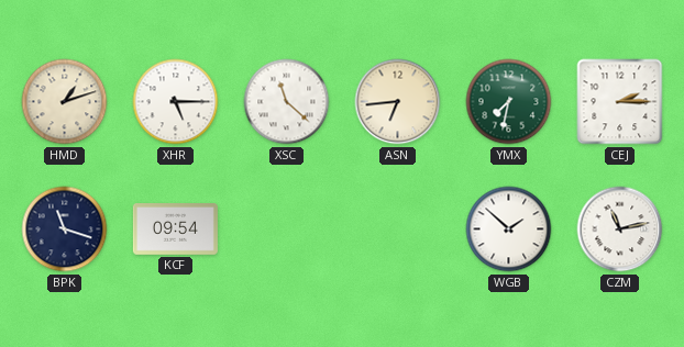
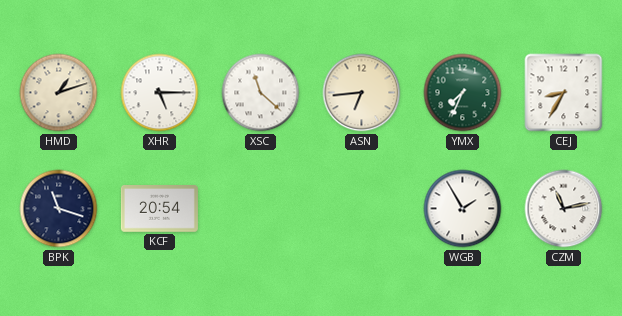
YMX: 7:32 -> 7:34 (463, 93)
CEJ: 2:15 -> 8:35 (564, 93)
KCF: 09:54 -> 20:54 (159, 209)
WGB: 1:52 -> 1:55 (463, 209)
